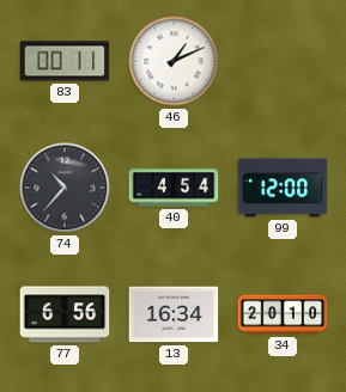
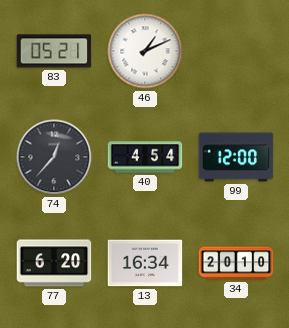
83: 00:11 -> 05:21 (54, 51)
74: 10:37 -> 12:37 (54, 157)
77: 6:56 -> 6:20 (54, 263)
